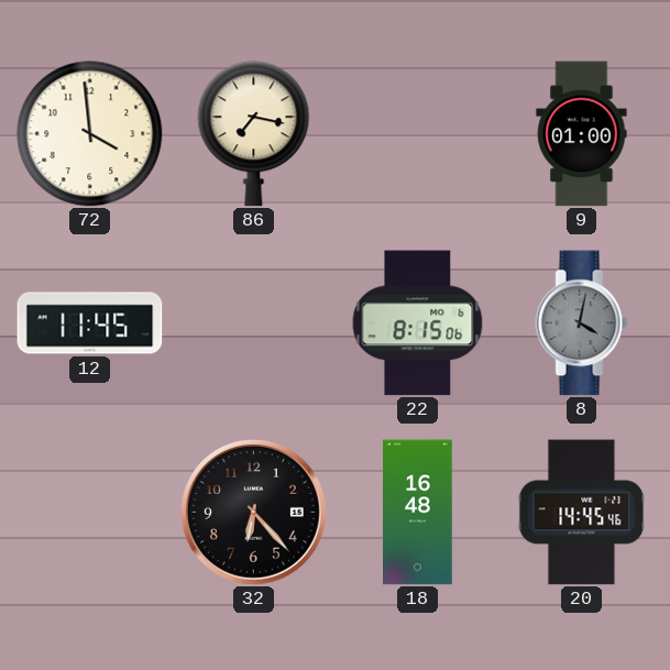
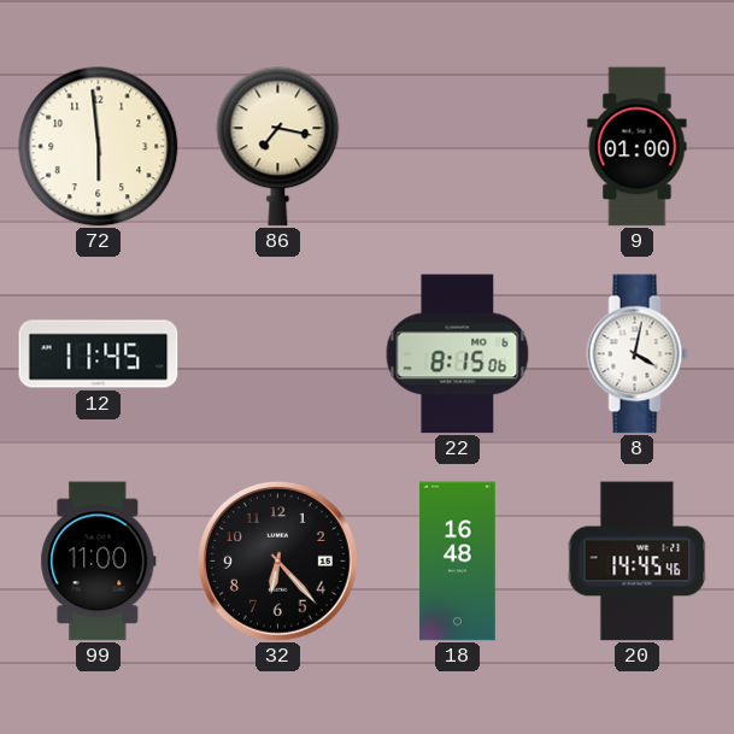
72: 3:59 -> 5:59 (99, 147)
8 dial: grey -> white (638, 354)
99: none -> 11:00 (99, 562)
